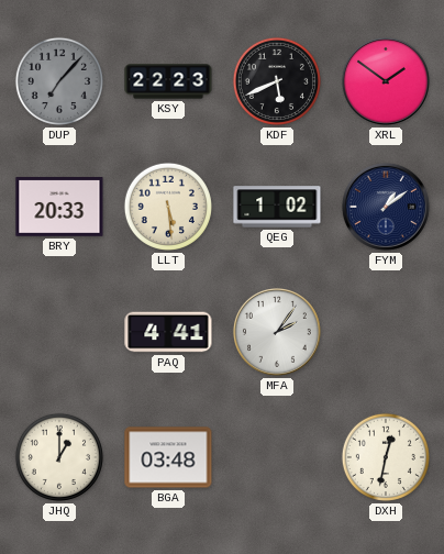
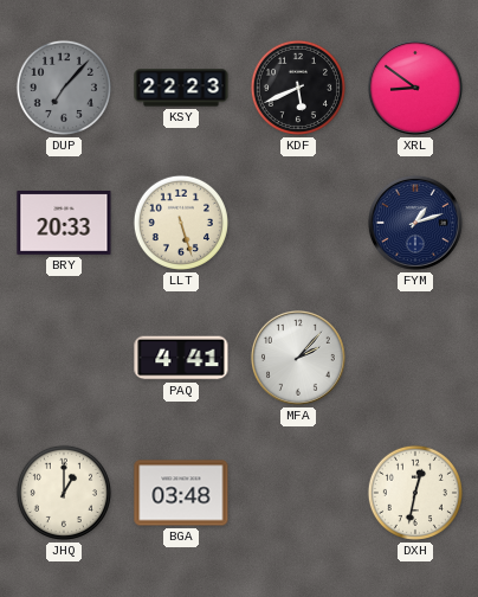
XRL: 1:51 -> 8:51 (415, 88)
LLT: 5:29 -> 5:27 (181, 223)
QEG: 1:02 -> none (277, 207)
FYM: 1:09 -> 1:12 (415, 223)
MFA: 2:06 -> 2:07 (298, 358)
